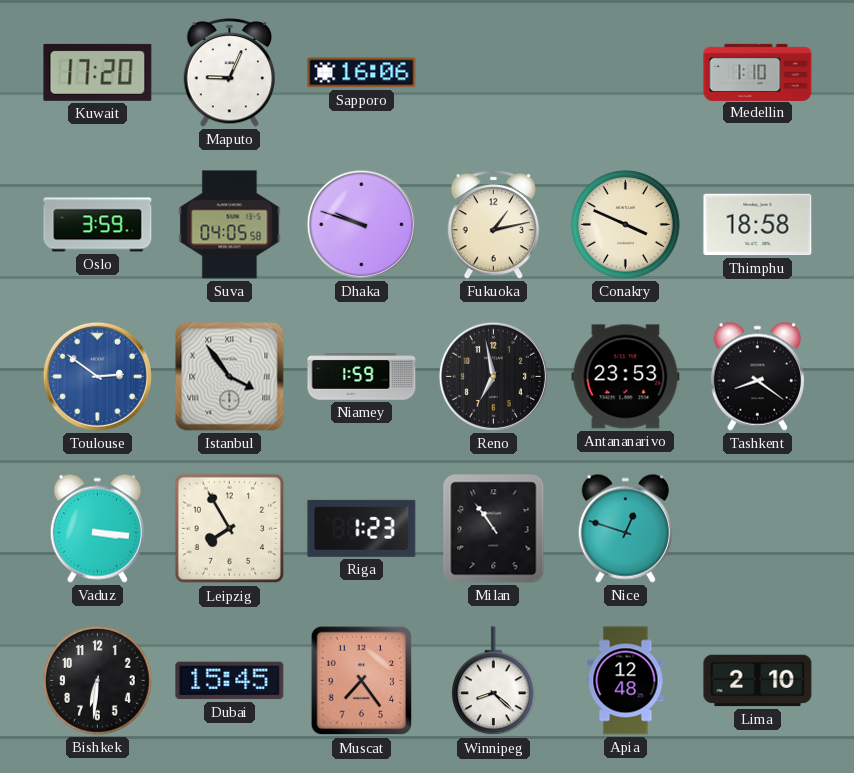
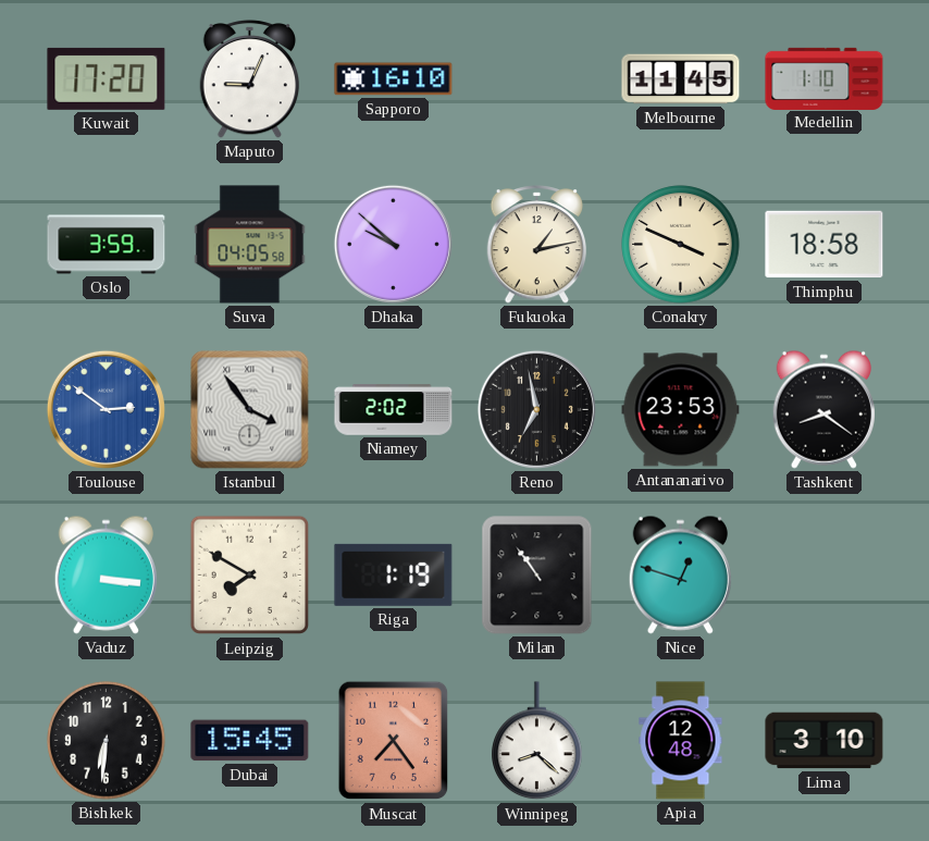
Sapporo: 16:06 -> 16:10 (394, 79)
Melbourne: none -> 11:45 (681, 79)
Dhaka: 9:48 -> 9:52 (393, 244)
Niamey: 1:59 -> 2:02 (394, 410)
Leipzig: 7:55 -> 7:50 (250, 576)
Riga: 1:23 -> 1:19 (394, 574)
Lima: 2:10 -> 3:10 (825, 741)
